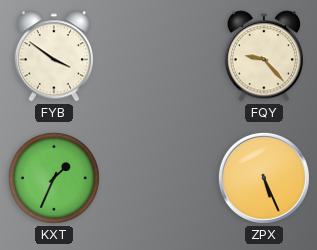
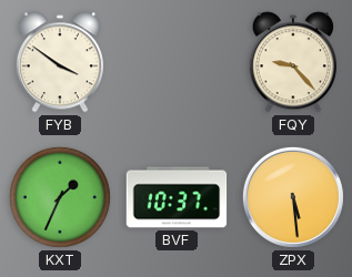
BVF: none -> 10:37 (177, 197)
ZPX: 5:26 -> 5:29 (293, 197)
